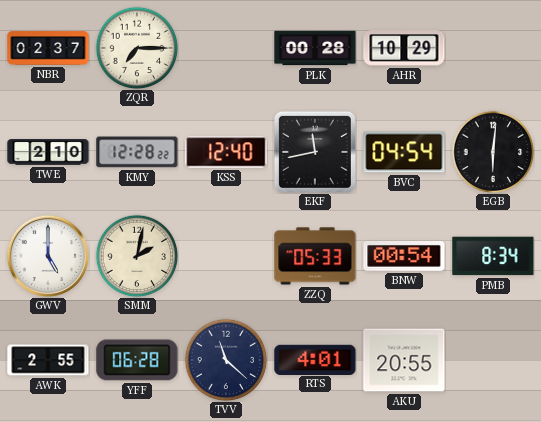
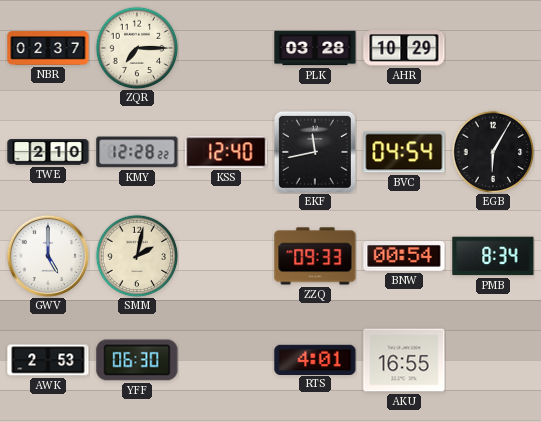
PLK: 00:28 -> 03:28 (315, 48)
EGB: 6:01 -> 6:05 (493, 152)
ZZQ: 05:33 -> 09:33 (315, 256)
AWK: 2:55 -> 2:53 (48, 360)
YFF: 06:28 -> 06:30 (137, 360)
TVV: 11:22 -> none (226, 360)
AKU: 20:55 -> 16:55 (404, 360)
